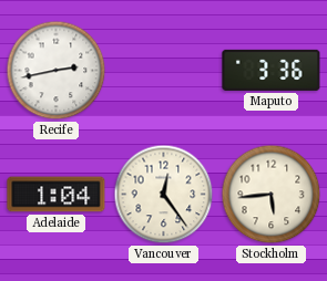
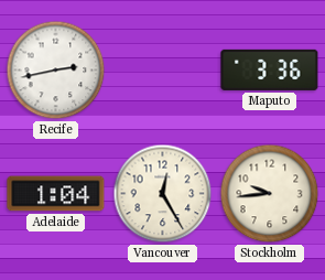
Vancouver: 12:24 -> 12:25 (163, 194)
Stockholm: 5:44 -> 9:44 (270, 194)
